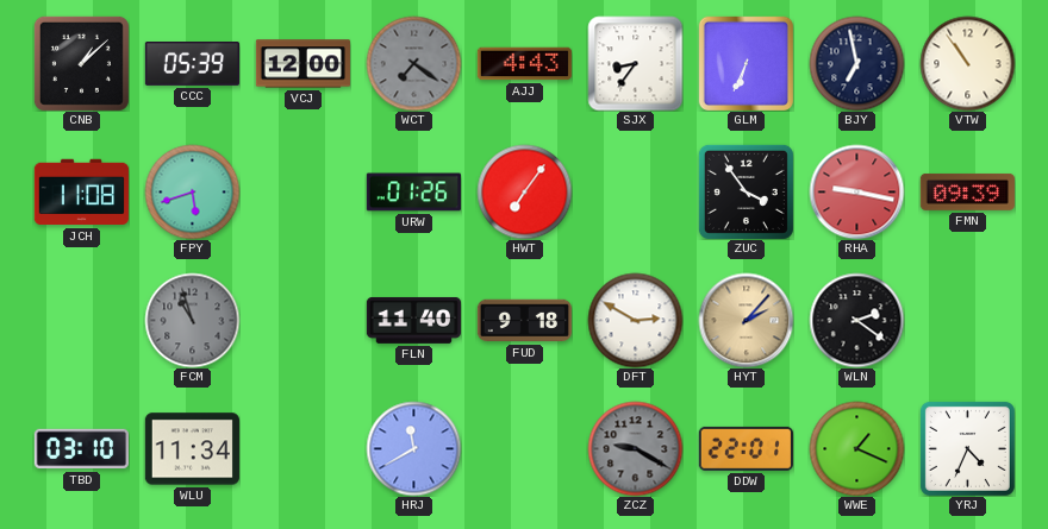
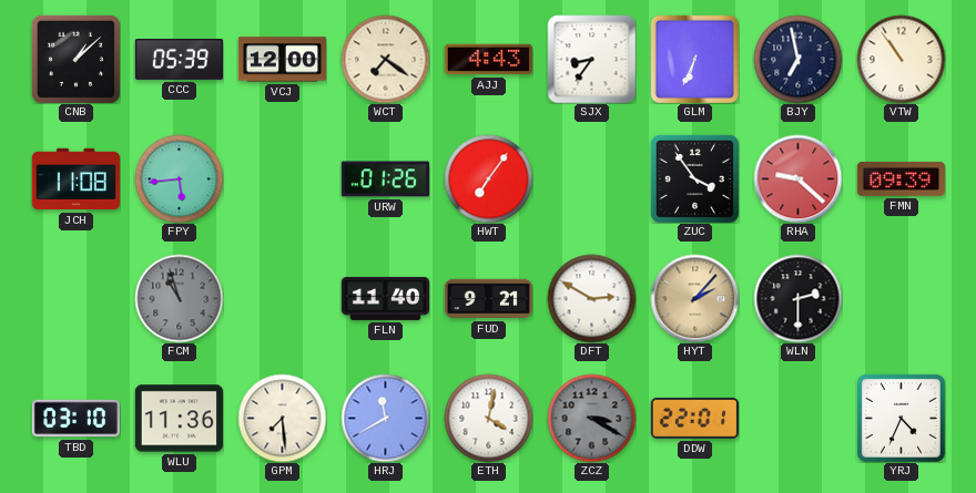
WCT dial: grey -> cream (385, 59)
FPY: 5:42 -> 5:44 (179, 178)
RHA: 9:17 -> 9:22 (797, 178)
FUD: 9:18 -> 9:21 (488, 299)
WLN: 2:21 -> 2:30 (797, 298)
WLU: 11:34 -> 11:36 (179, 419)
GPM: none -> 7:29 (282, 418)
ETH: none -> 4:02 (488, 418)
ZCZ: 9:20 -> 3:20 (591, 418)
WWE: 1:19 -> none (856, 448)
